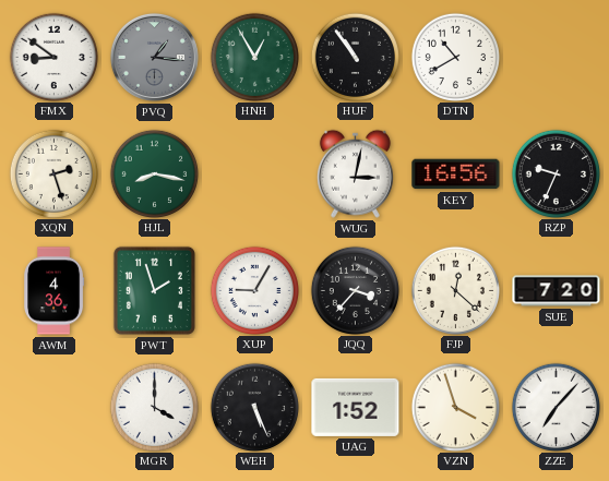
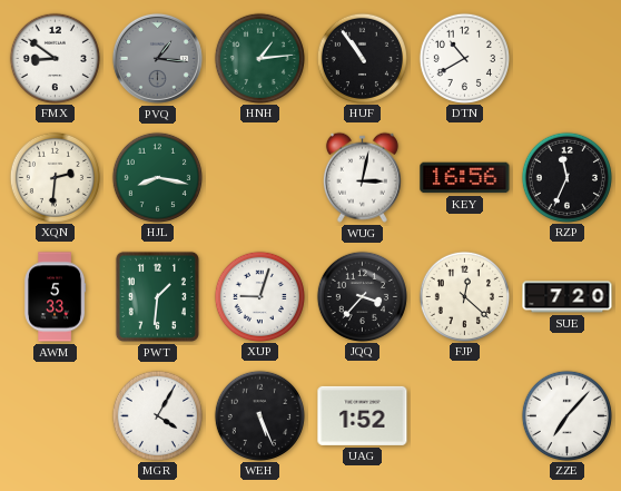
HNH: 12:55 -> 1:14 (259, 58)
XQN: 2:27 -> 2:31 (55, 177)
RZP: 9:34 -> 11:34 (566, 177)
AWM: 4:36 -> 5:33 (56, 297)
PWT: 1:57 -> 1:31 (157, 296)
XUP: 9:05 -> 9:03 (259, 296)
MGR: 4:00 -> 4:05 (157, 415)
VZN: 3:57 -> none (455, 407)
